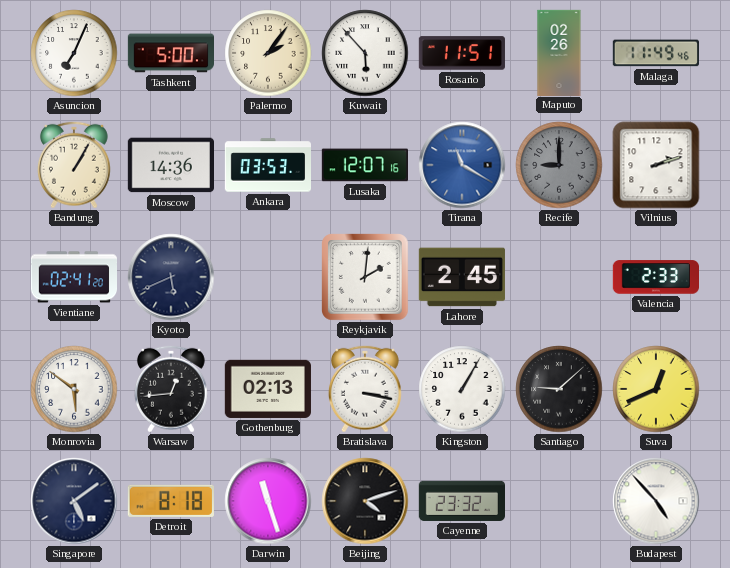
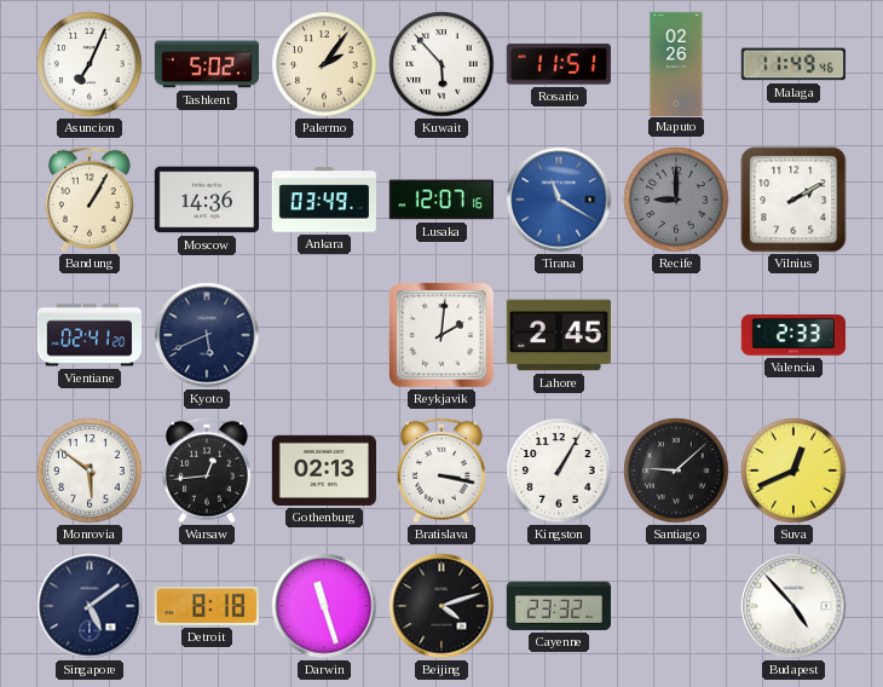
Tashkent: 5:00 -> 5:02 (206, 64)
Ankara: 03:53 -> 03:49 (324, 200)
Vilnius: 2:12 -> 2:10 (793, 200)
